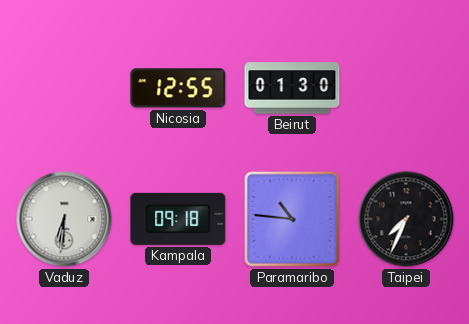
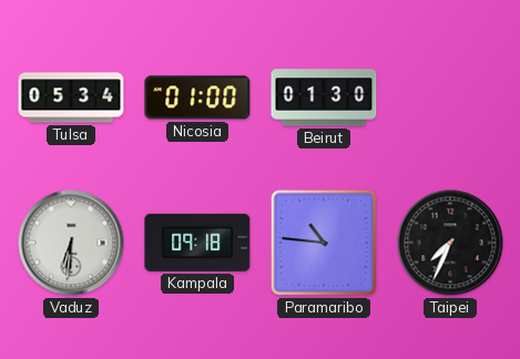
Tulsa: none -> 05:34 (71, 98)
Nicosia: 12:55 -> 01:00 (197, 98)
